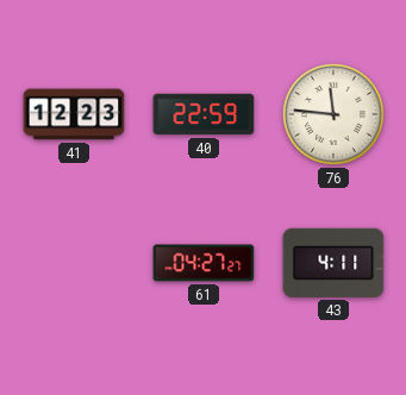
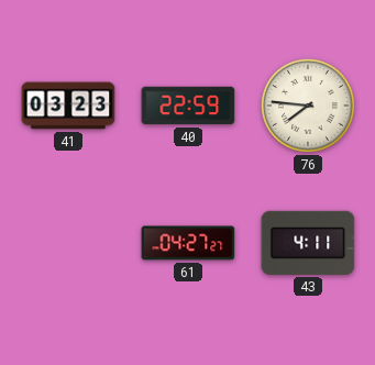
41: 12:23 -> 03:23 (68, 106)
76: 11:46 -> 7:46 (309, 107)
